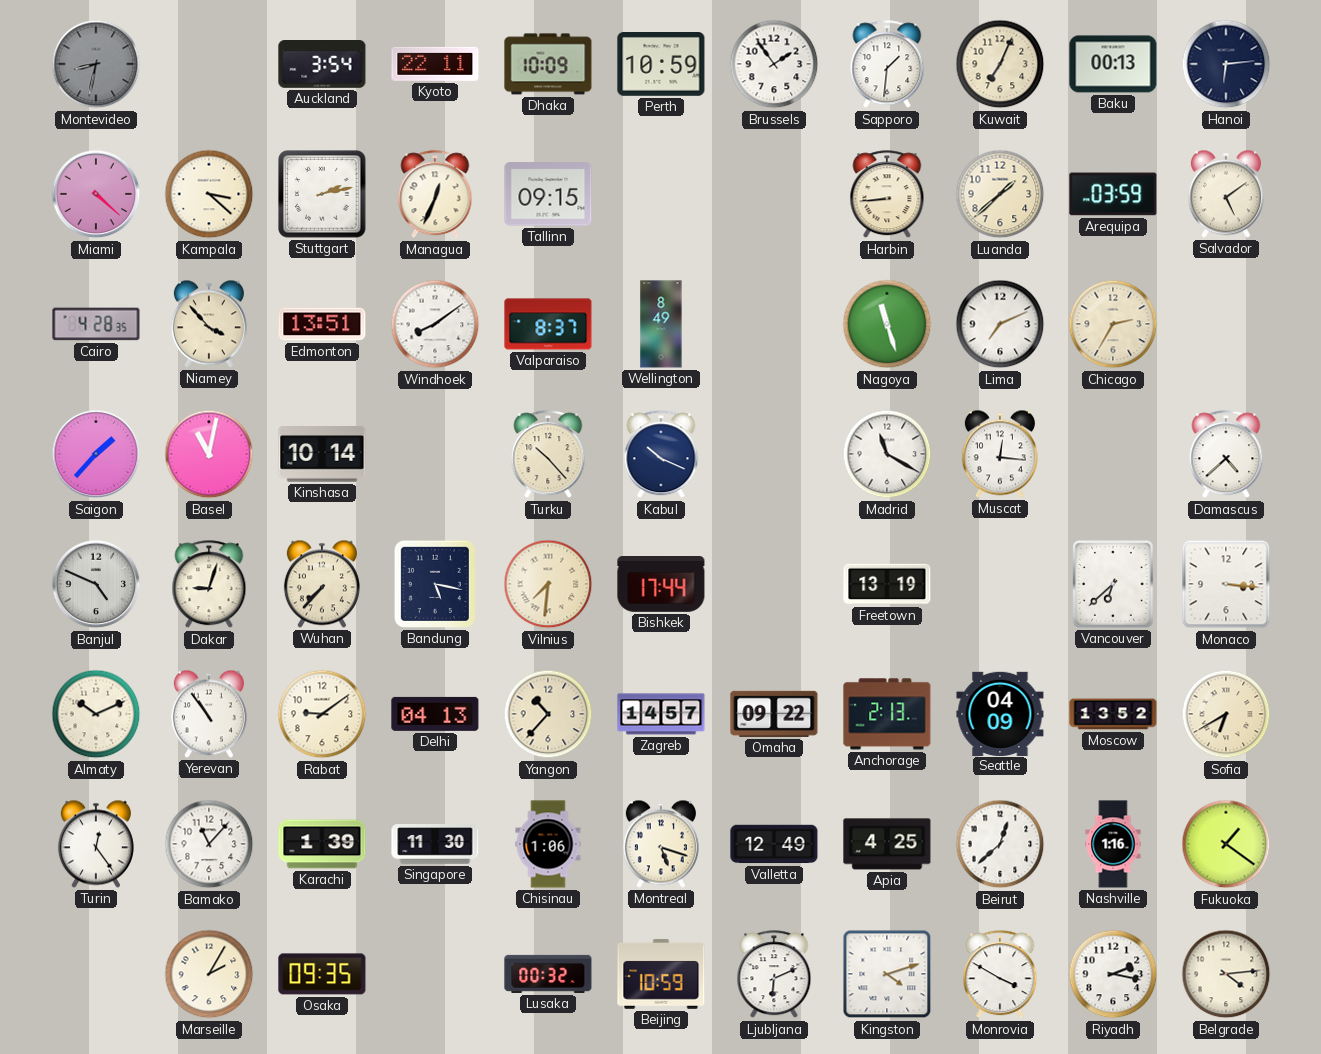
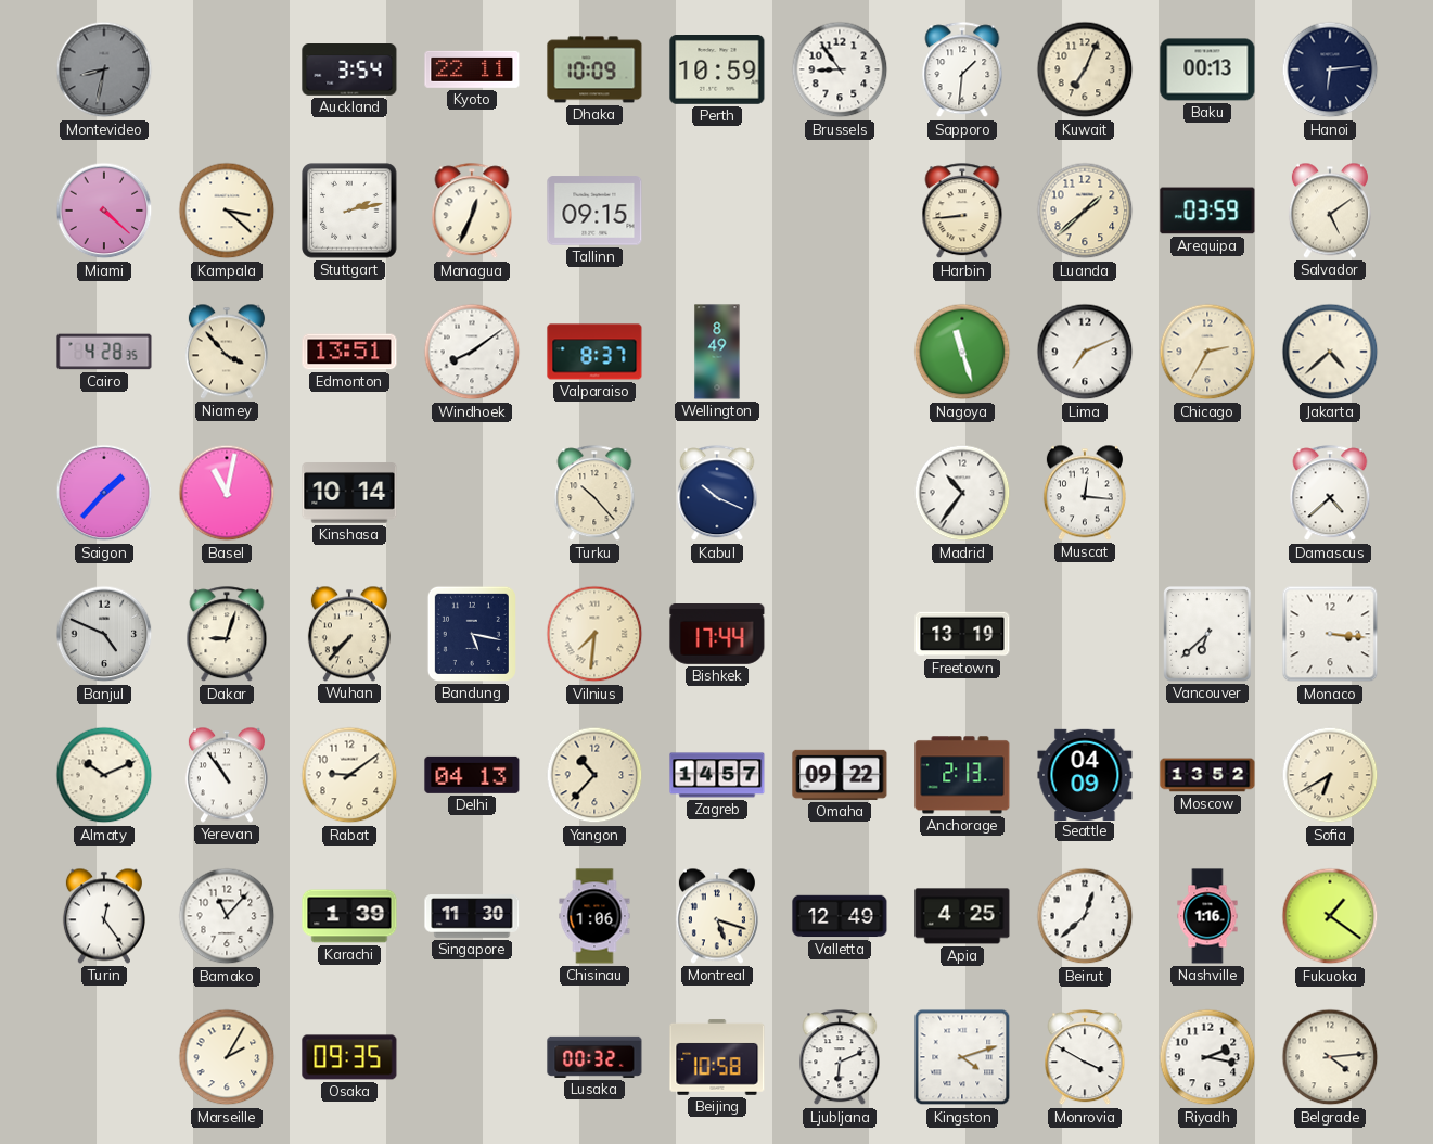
Brussels: 1:54 -> 8:54 (840, 69)
Jakarta: none -> 4:38 (1330, 352)
Madrid: 11:20 -> 10:36 (962, 493)
Beijing: 10:59 -> 10:58 (717, 1057)
